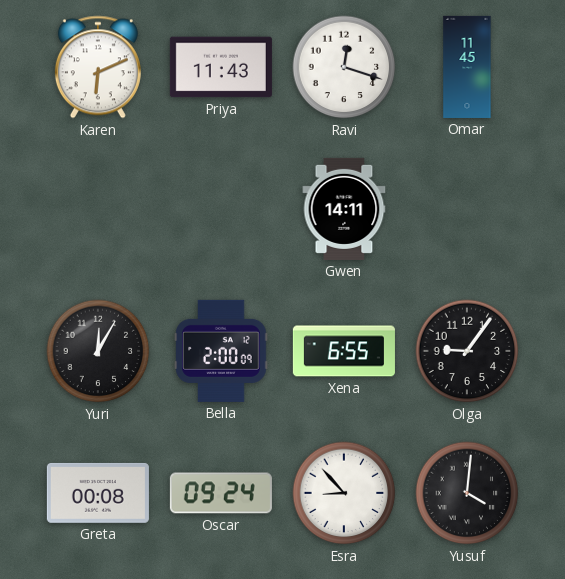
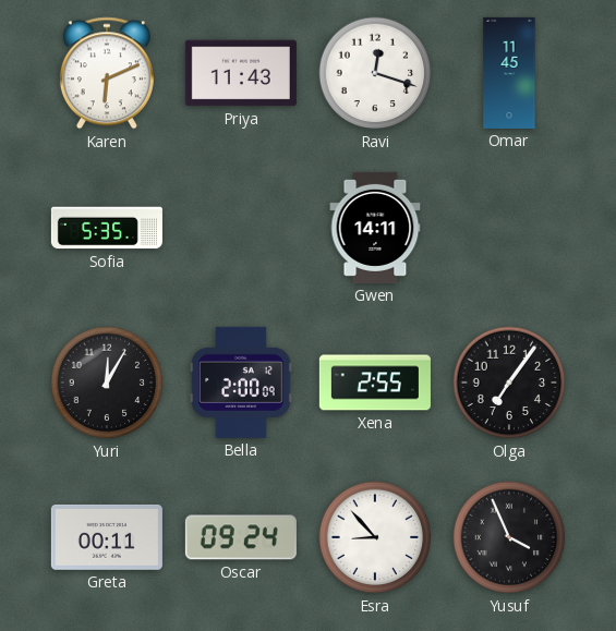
Sofia: none -> 5:35 (107, 228)
Xena: 6:55 -> 2:55 (375, 383)
Olga: 9:06 -> 7:06 (509, 383)
Greta: 00:08 -> 00:11 (107, 537)
Yusuf: 4:01 -> 3:56 (509, 537)
